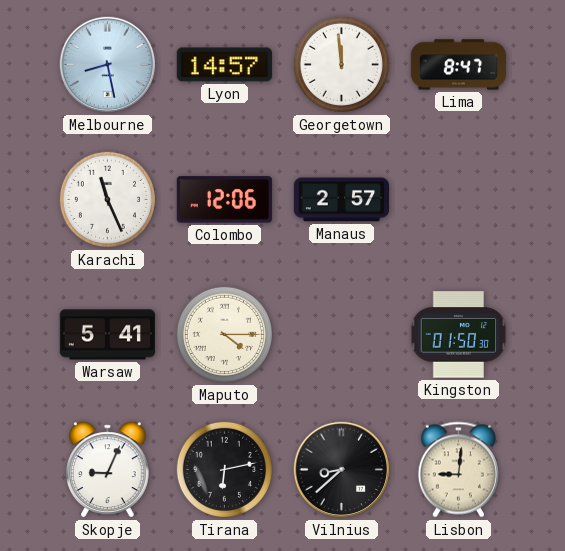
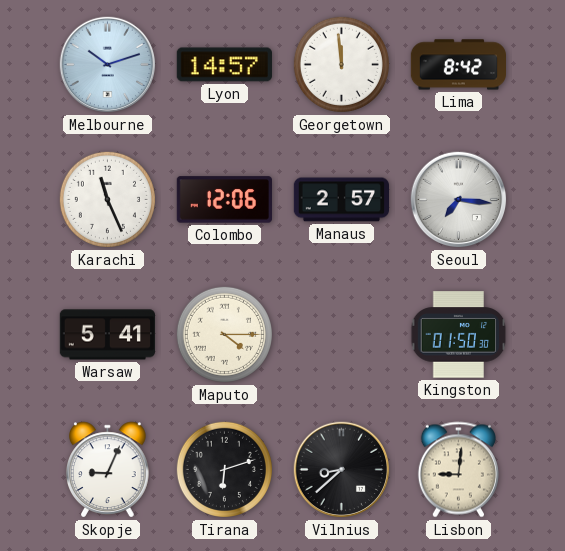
Melbourne: 8:28 -> 10:12 (108, 65)
Lima: 8:47 -> 8:42 (458, 65)
Seoul: none -> 7:16 (459, 200)
Tirana: 6:13 -> 6:12 (224, 469)
